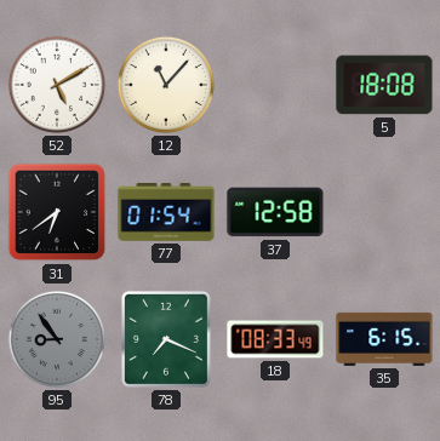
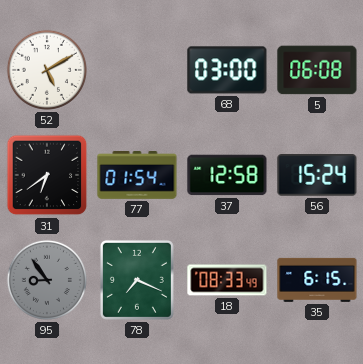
12: 11:07 -> none (166, 85)
68: none -> 03:00 (227, 70)
5: 18:08 -> 06:08 (317, 70)
56: none -> 15:24 (317, 175)
